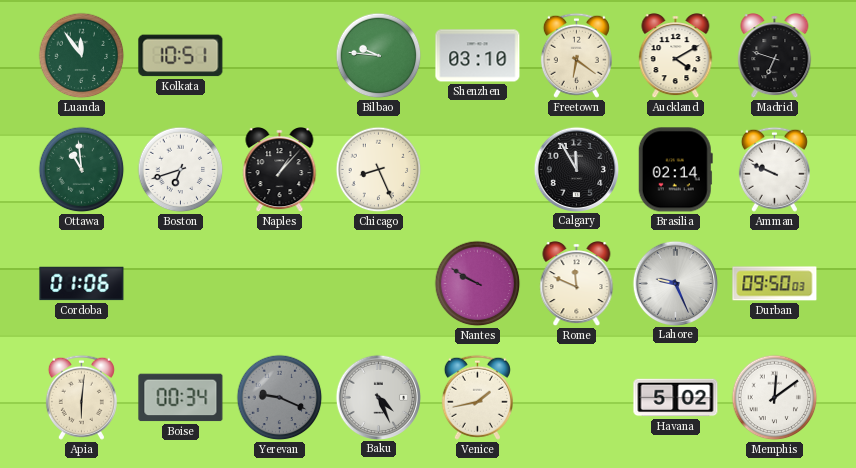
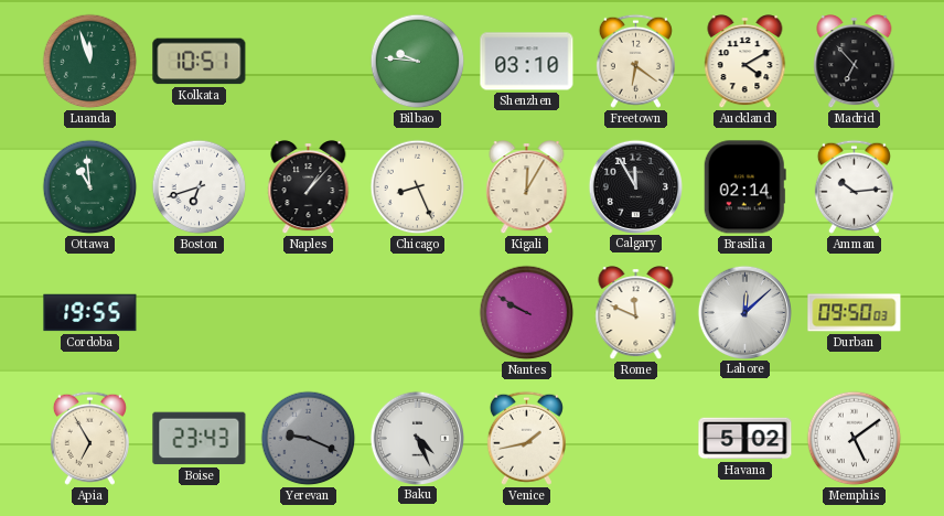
Luanda: 11:54 -> 11:57 (90, 62)
Madrid: 6:48 -> 6:53 (855, 62)
Kigali: none -> 12:05 (527, 187)
Amman: 9:49 -> 10:14 (854, 186)
Cordoba: 01:06 -> 19:55 (90, 313)
Lahore: 9:26 -> 12:08 (744, 312)
Apia: 6:01 -> 6:55 (89, 438)
Boise: 00:34 -> 23:43 (200, 439)
Memphis: 12:09 -> 5:09 (855, 439)
